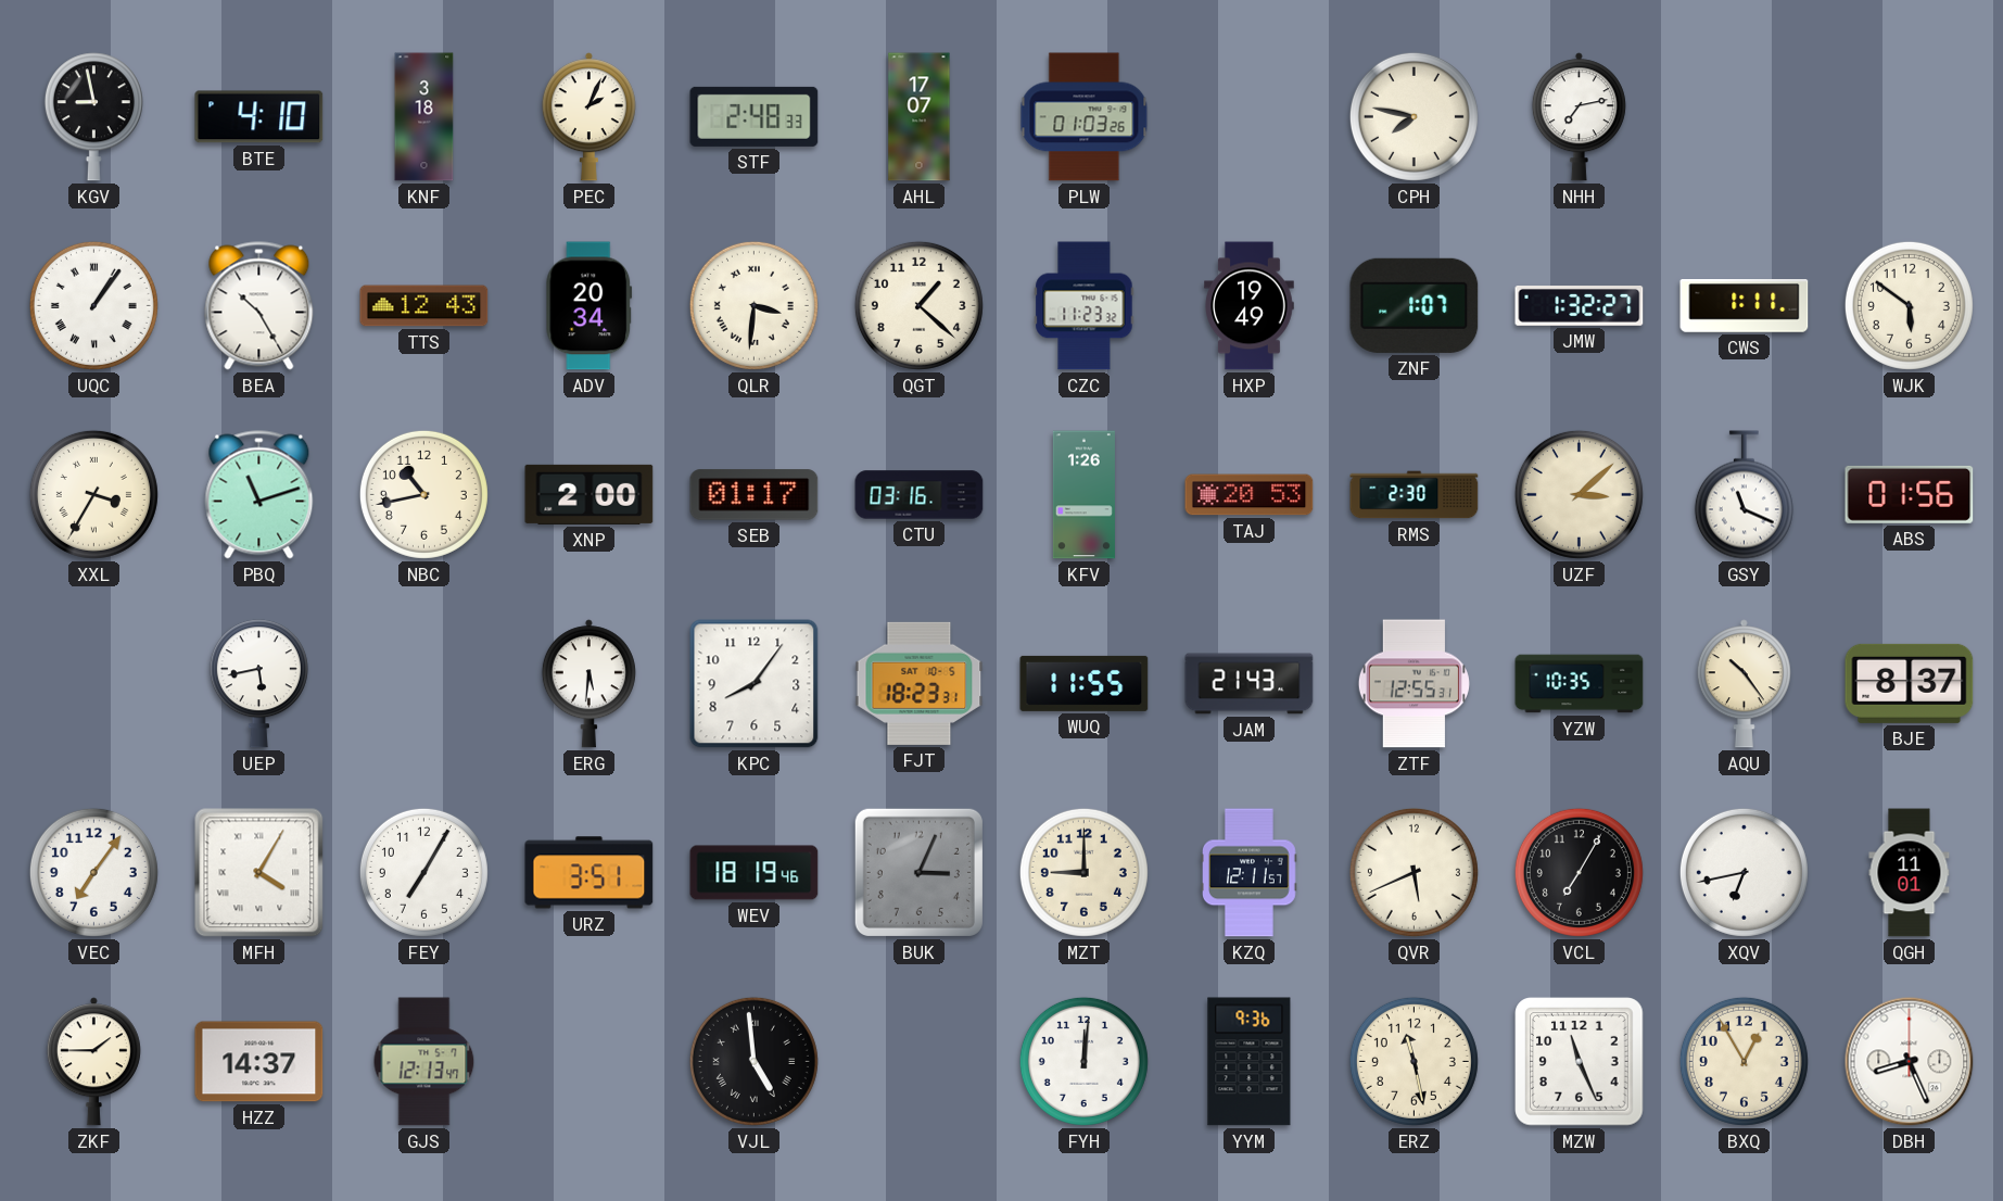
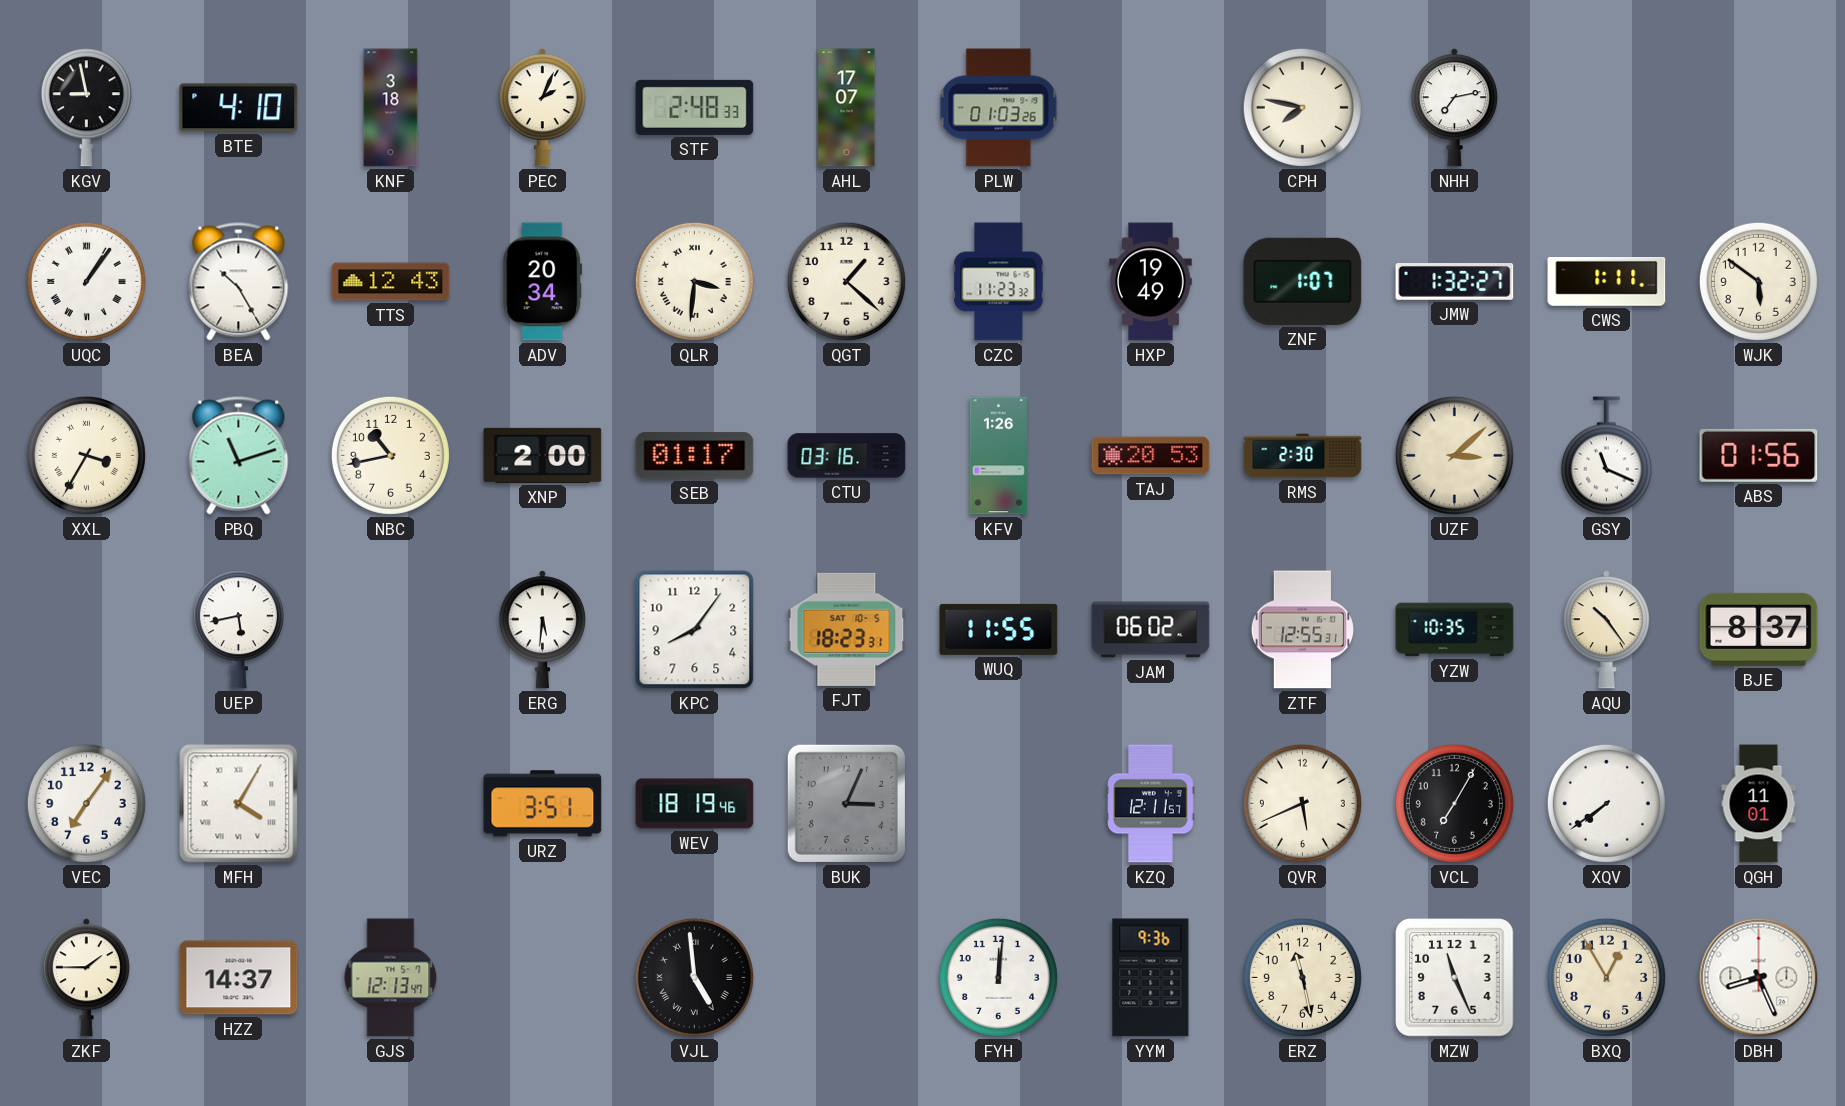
JAM: 21:43 -> 06:02 (1151, 630)
FEY: 7:05 -> none (423, 872)
MZT: 9:00 -> none (1083, 872)
XQV: 6:43 -> 7:39 (1606, 803)
